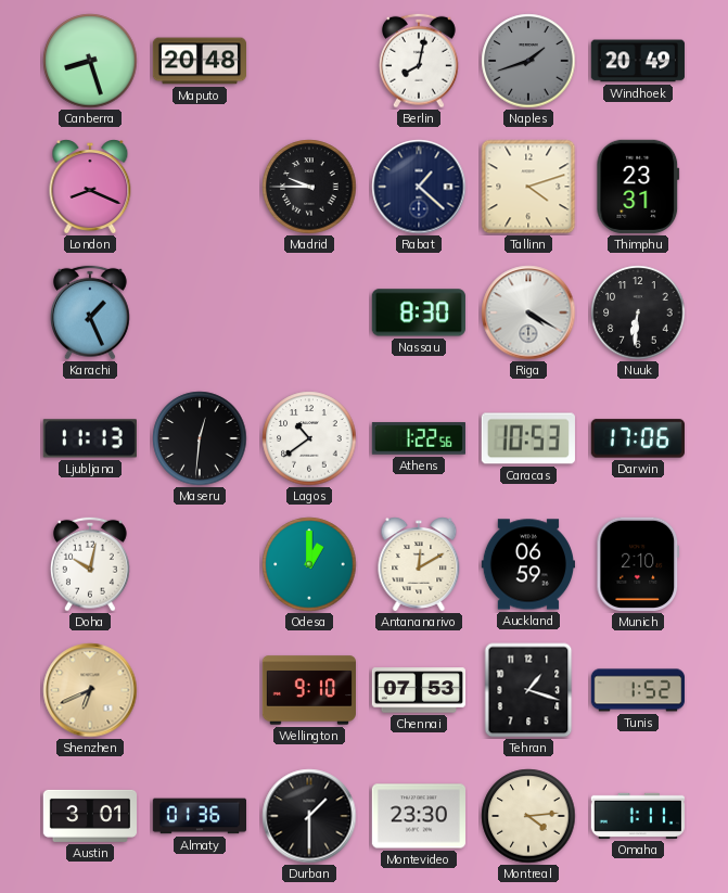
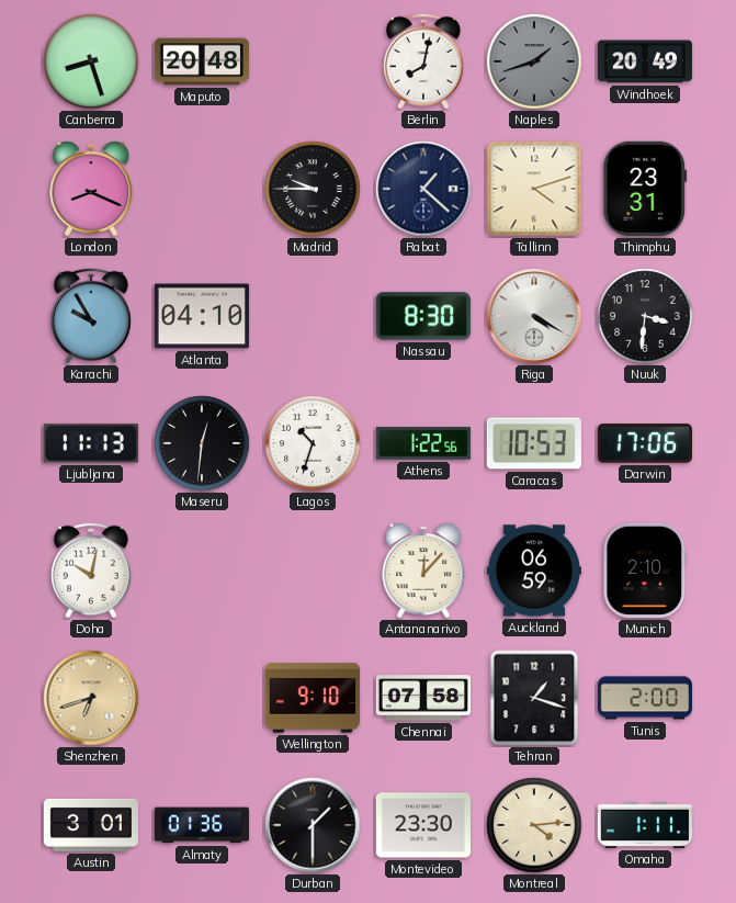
Karachi: 1:26 -> 9:55 (91, 316)
Atlanta: none -> 04:10 (202, 316)
Nuuk: 6:31 -> 3:31 (645, 316)
Lagos: 10:39 -> 10:33 (313, 443)
Odesa: 1:00 -> none (309, 564)
Antananarivo: 12:10 -> 12:07 (423, 571)
Shenzhen: 6:41 -> 6:42 (91, 698)
Chennai: 07:53 -> 07:58 (422, 698)
Tunis: 1:52 -> 2:00 (644, 698)
